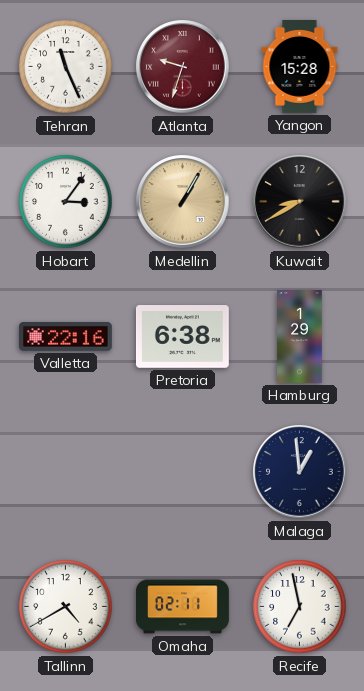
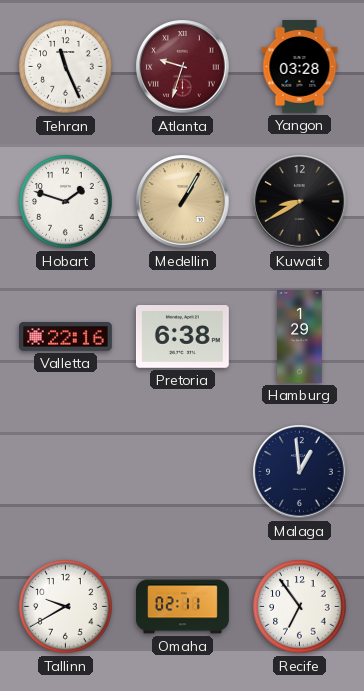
Yangon: 15:28 -> 03:28 (300, 67)
Hobart: 3:06 -> 1:48 (66, 202)
Tallinn: 4:40 -> 9:40 (66, 607)
Recife: 6:58 -> 6:54 (300, 607)
